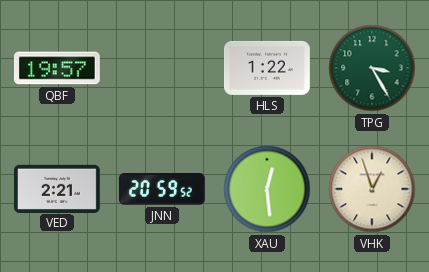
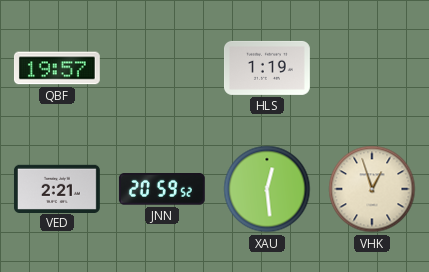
HLS: 1:22 -> 1:19 (268, 68)
TPG: 3:25 -> none (372, 68)
